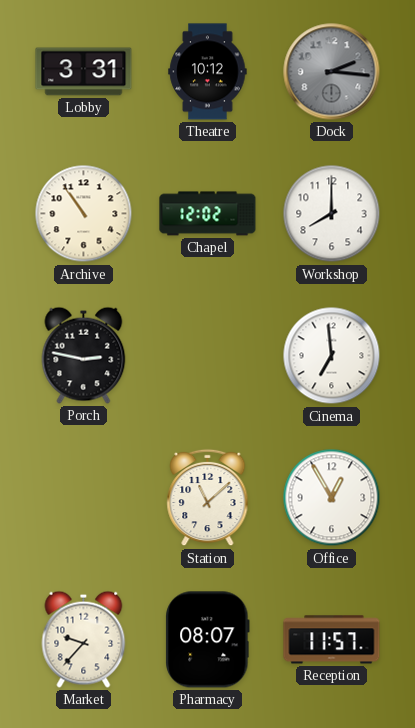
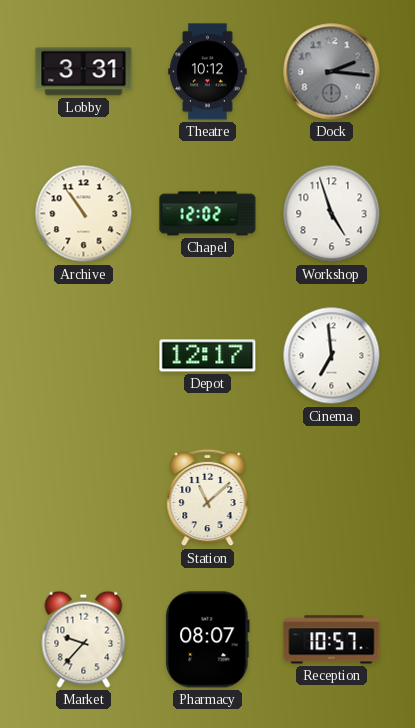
Workshop: 8:00 -> 4:57 (332, 214)
Porch: 2:47 -> none (84, 355)
Depot: none -> 12:17 (208, 356)
Office: 12:55 -> none (332, 498)
Reception: 11:57 -> 10:57 (332, 640)
